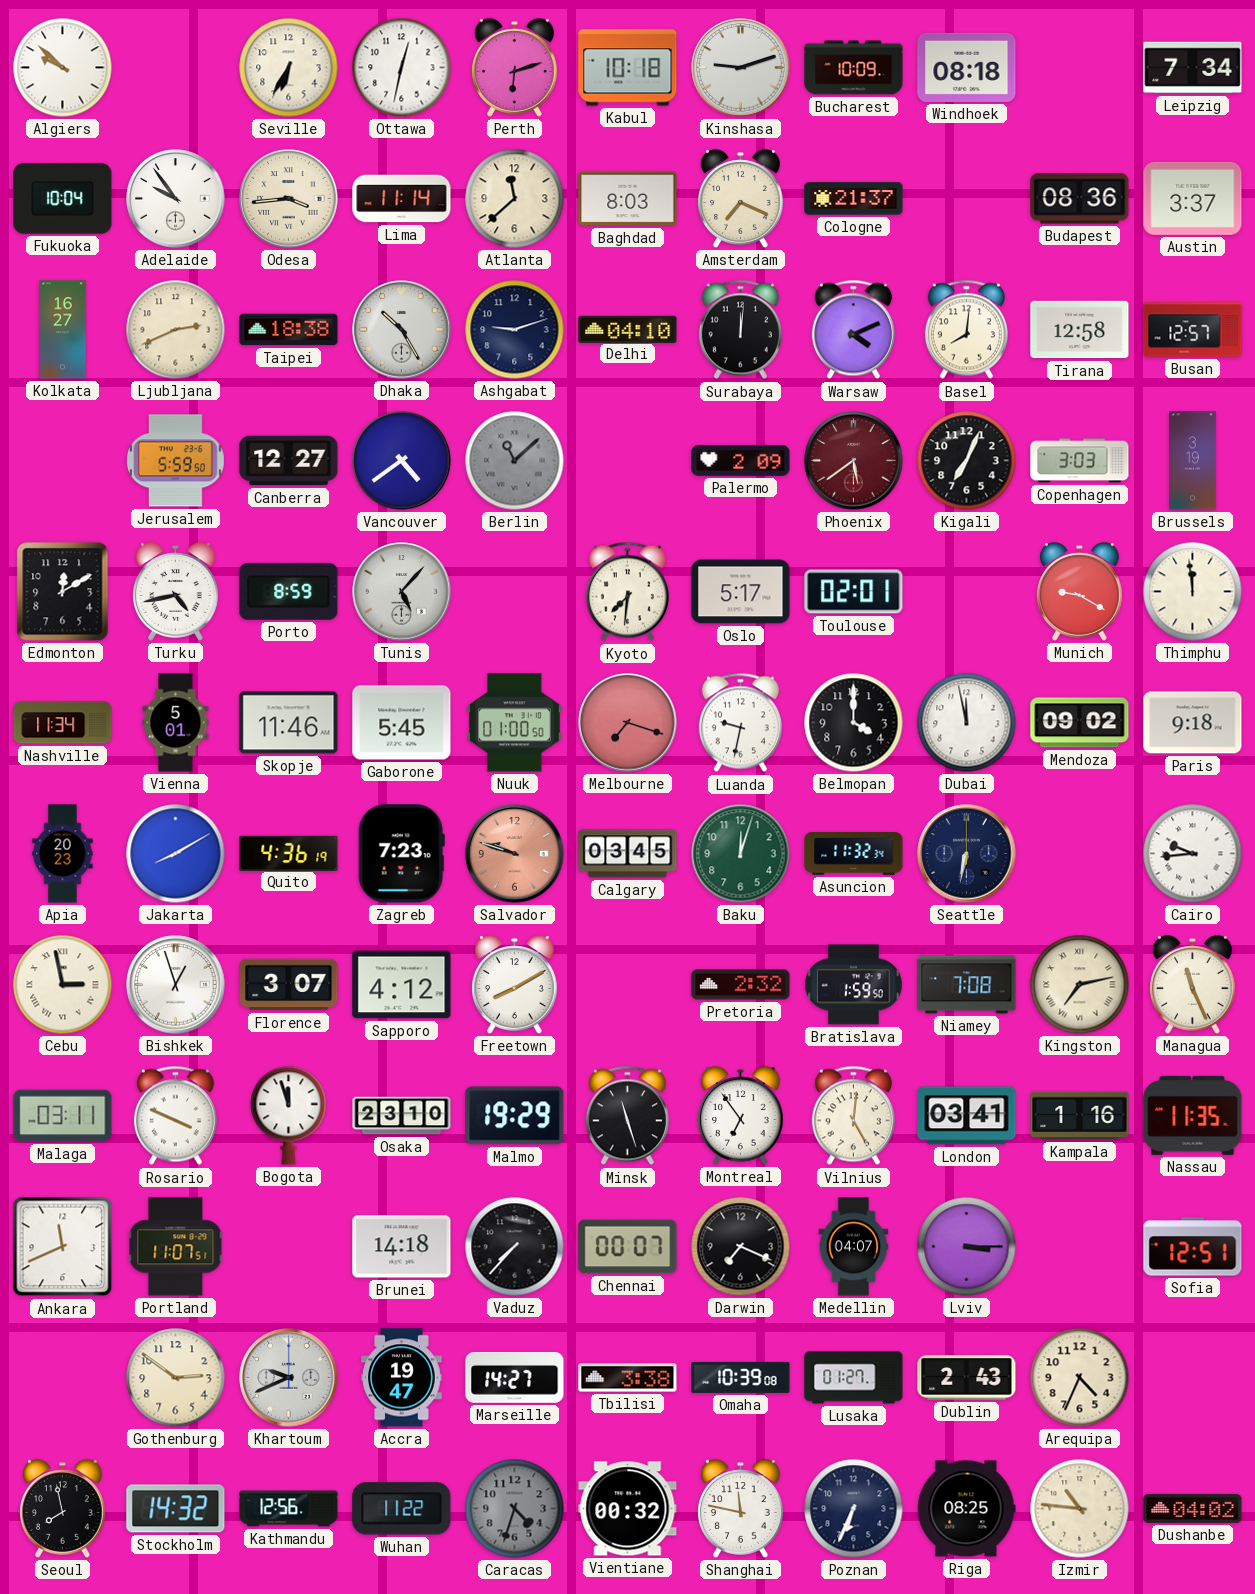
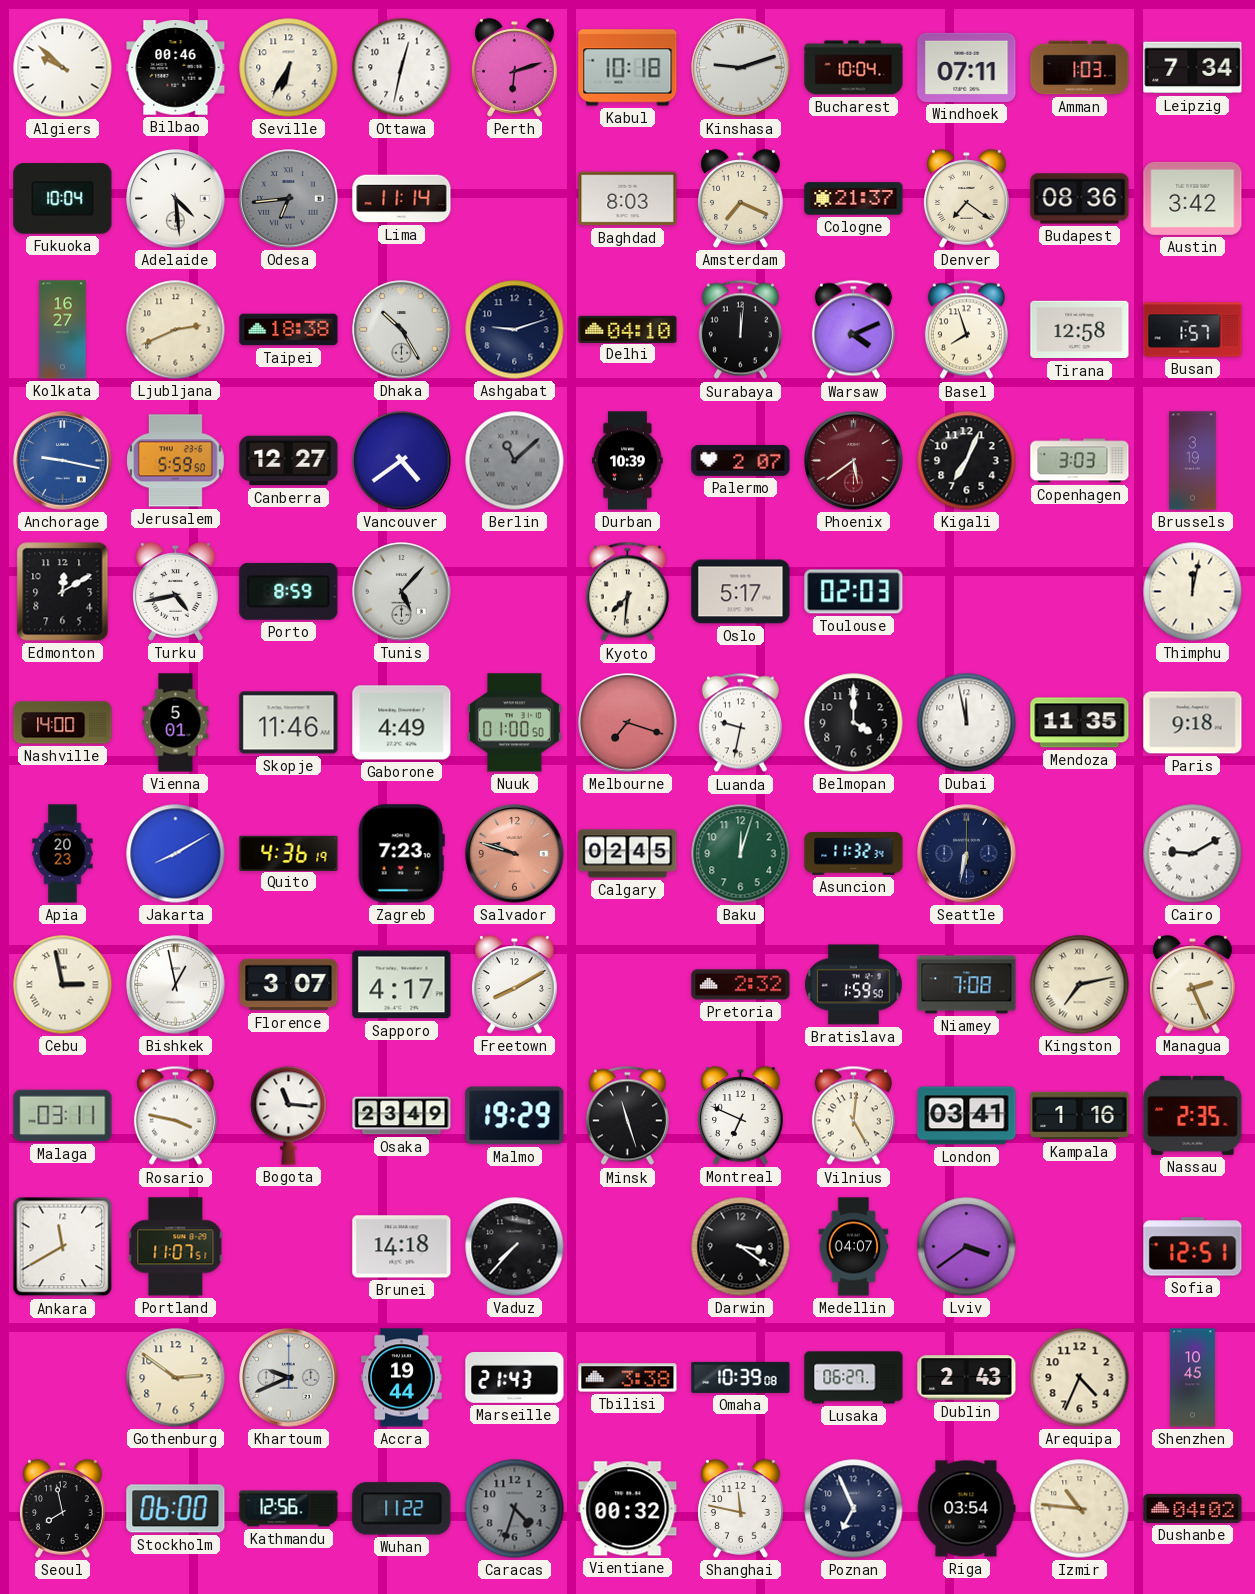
Bilbao: none -> 00:46 (176, 68)
Bucharest: 10:09 -> 10:04 (854, 68)
Windhoek: 08:18 -> 07:11 (967, 67)
Amman: none -> 1:03 (1080, 68)
Adelaide: 9:54 -> 4:29 (176, 199)
Odesa: 3:44 -> 6:44 (289, 199)
Odesa dial: cream -> grey (289, 199)
Atlanta: 11:38 -> none (515, 199)
Denver: none -> 7:21 (967, 199)
Austin: 3:37 -> 3:42 (1193, 198)
Basel: 8:01 -> 7:57 (966, 330)
Busan: 12:57 -> 1:57 (1193, 330)
Anchorage: none -> 9:17 (63, 461)
Durban: none -> 10:39 (628, 461)
Palermo: 2:09 -> 2:07 (741, 460)
Toulouse: 02:01 -> 02:03 (854, 592)
Munich: 9:20 -> none (1080, 592)
Thimphu: 11:59 -> 12:02 (1193, 592)
Nashville: 11:34 -> 14:00 (63, 723)
Gaborone: 5:45 -> 4:49 (402, 723)
Mendoza: 09:02 -> 11:35 (1080, 723)
Calgary: 03:45 -> 02:45 (628, 854)
Cairo: 9:44 -> 9:10 (1193, 854)
Bishkek: 12:57 -> 12:58 (176, 985)
Sapporo: 4:12 -> 4:17 (402, 985)
Managua: 11:26 -> 2:26 (1193, 985)
Rosario: 3:49 -> 3:47 (175, 1116)
Bogota: 11:57 -> 11:16 (289, 1116)
Osaka: 23:10 -> 23:49 (402, 1116)
Montreal: 6:54 -> 6:49 (741, 1116)
Nassau: 11:35 -> 2:35 (1193, 1115)
Ankara: 11:41 -> 11:40 (63, 1247)
Chennai: 00:07 -> none (628, 1247)
Darwin: 7:19 -> 3:21 (741, 1247)
Lviv: 3:15 -> 3:39 (967, 1247)
Accra: 19:47 -> 19:44 (402, 1378)
Marseille: 14:27 -> 21:43 (515, 1377)
Lusaka: 01:27 -> 06:27 (854, 1378)
Shenzhen: none -> 10:45 (1192, 1378)
Stockholm: 14:32 -> 06:00 (176, 1509)
Poznan: 6:34 -> 6:56 (854, 1509)
Riga: 08:25 -> 03:54 (966, 1509)
